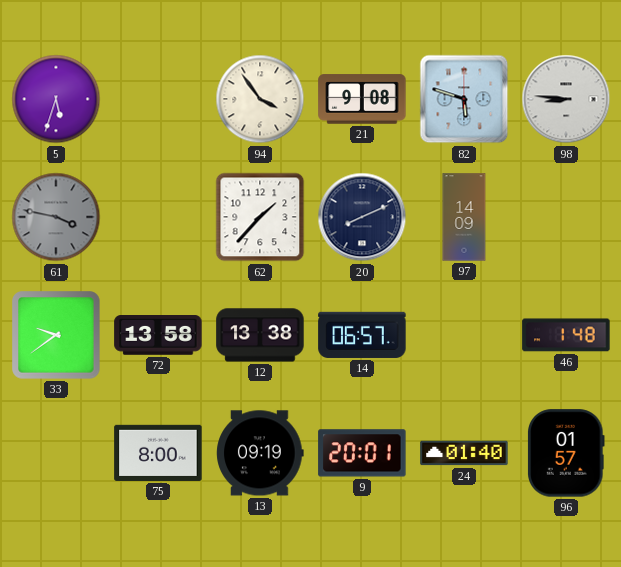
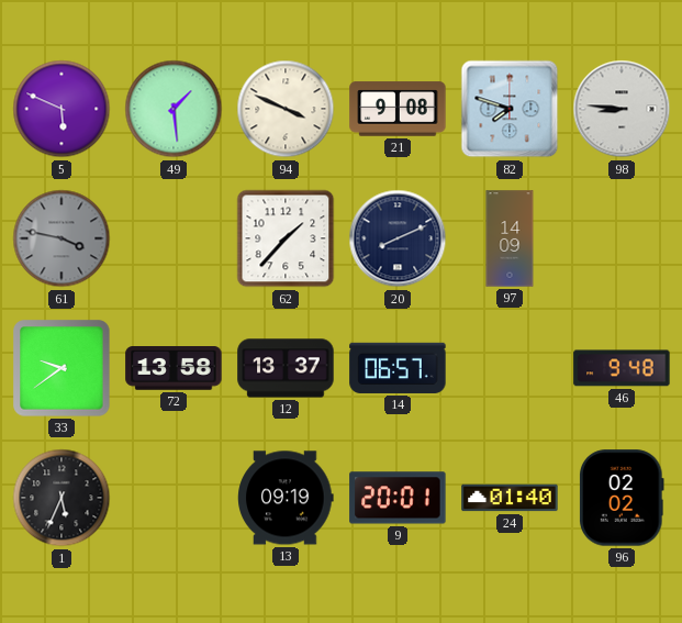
5: 5:33 -> 5:49 (62, 109)
49: none -> 1:29 (174, 109)
94: 3:54 -> 3:49 (286, 109)
82: 5:48 -> 7:48 (510, 109)
12: 13:38 -> 13:37 (286, 368)
46: 1:48 -> 9:48 (622, 368)
1: none -> 5:34 (62, 498)
75: 8:00 -> none (158, 453)
96: 01:57 -> 02:02 (623, 498)
